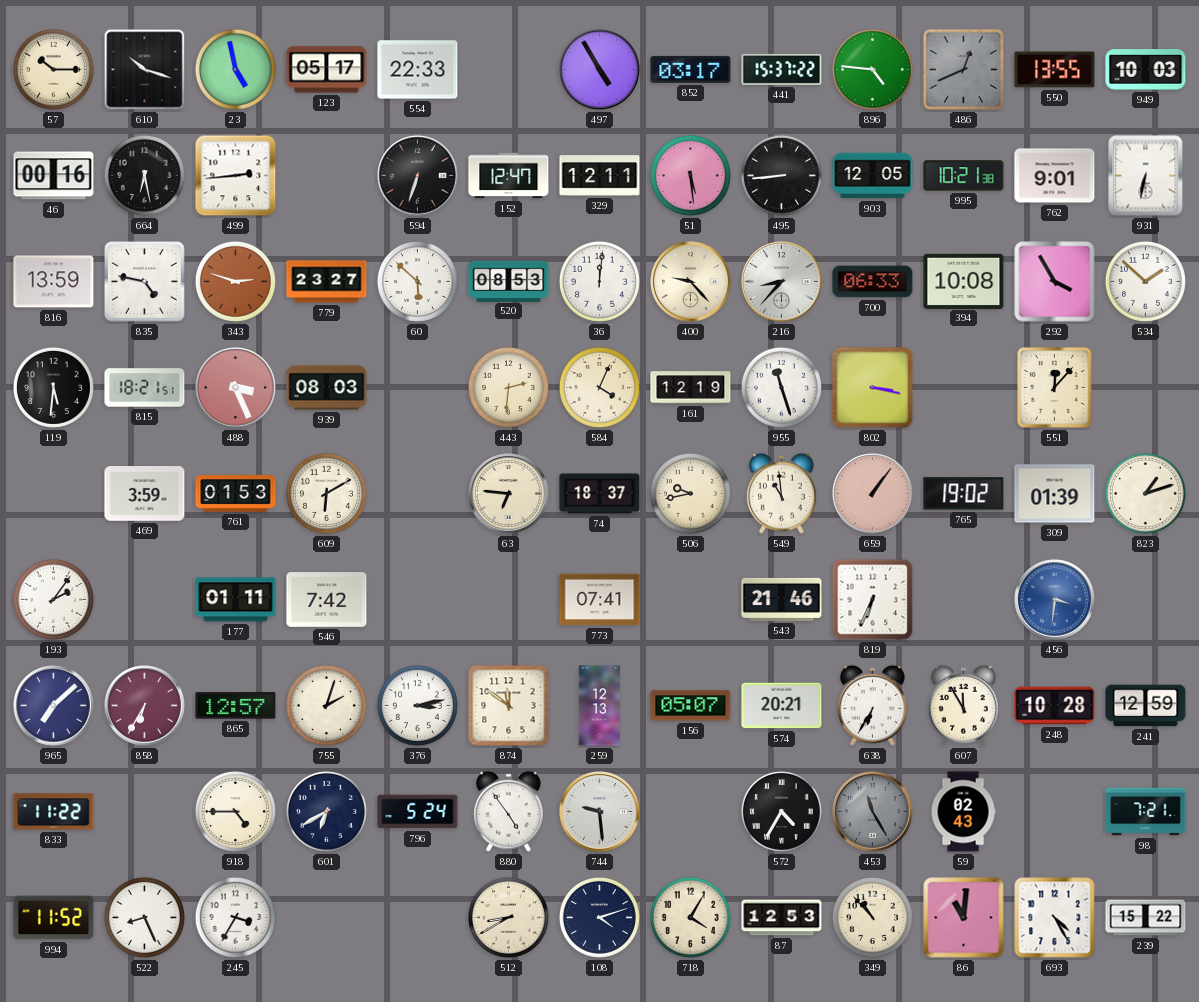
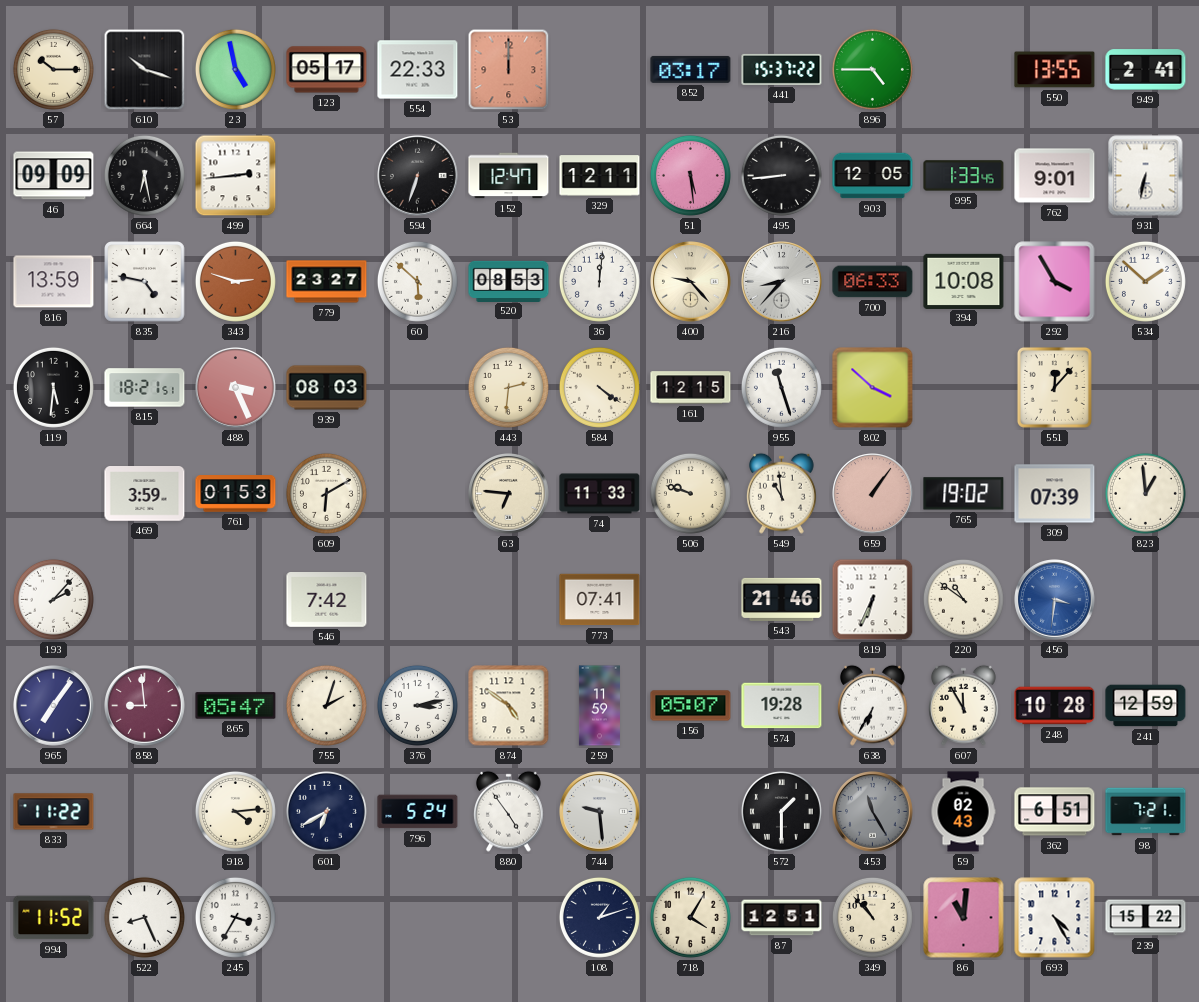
53: none -> 12:00 (509, 70)
497: 4:55 -> none (600, 70)
896: 4:46 -> 4:45 (872, 69)
486: 12:41 -> none (963, 69)
949: 10:03 -> 2:41 (1146, 70)
46: 00:16 -> 09:09 (54, 176)
995: 10:21 -> 1:33 (964, 176)
584: 4:04 -> 4:21 (599, 387)
161: 12:19 -> 12:15 (691, 388)
802: 3:17 -> 3:52 (873, 388)
74: 18:37 -> 11:33 (600, 494)
506: 9:43 -> 9:48 (690, 493)
309: 01:39 -> 07:39 (1055, 494)
823: 1:12 -> 12:59 (1145, 493)
193: 2:06 -> 2:07 (53, 599)
177: 01:11 -> none (236, 600)
220: none -> 10:51 (963, 599)
965: 7:08 -> 7:06 (54, 706)
858: 6:35 -> 8:59 (145, 706)
865: 12:57 -> 05:47 (236, 706)
874: 11:51 -> 4:51 (509, 706)
259: 12:13 -> 11:59 (599, 706)
574: 20:21 -> 19:28 (782, 706)
918: 4:45 -> 4:14 (235, 811)
572: 4:35 -> 1:30 (781, 811)
362: none -> 6:51 (1055, 812)
512: 8:40 -> none (508, 917)
108: 4:12 -> 1:12 (599, 917)
87: 12:53 -> 12:51 (782, 918)
